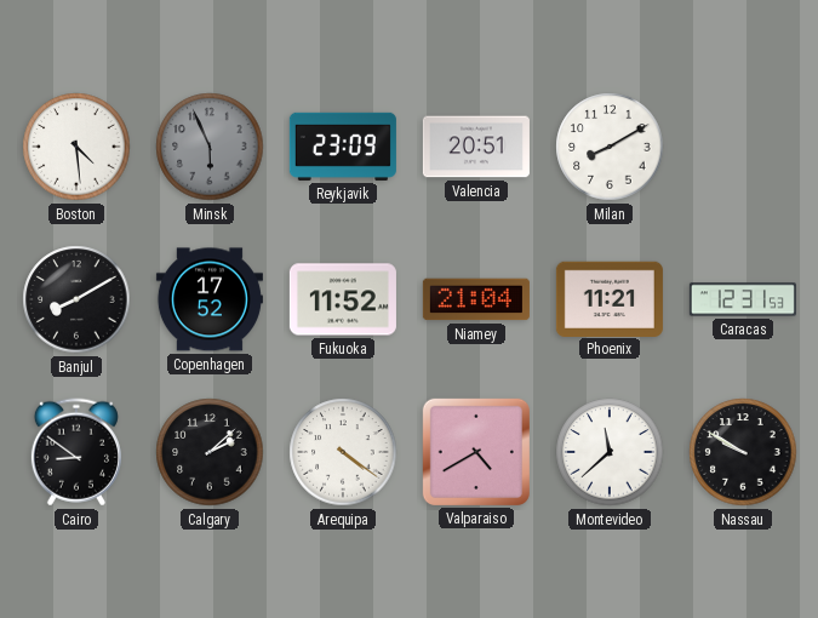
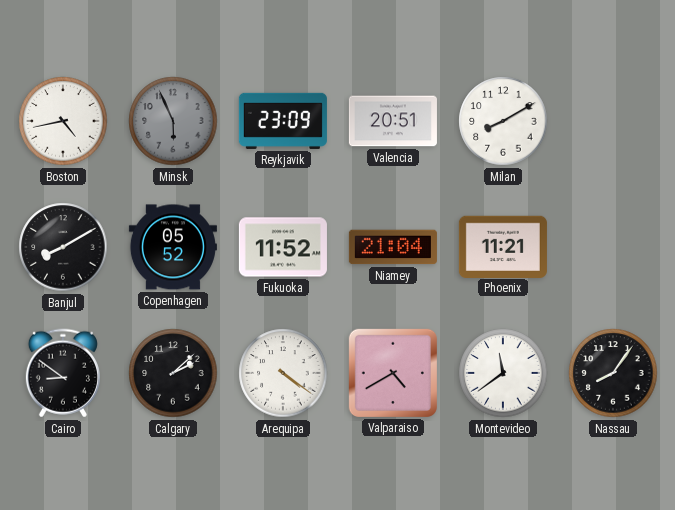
Boston: 4:29 -> 4:43 (63, 121)
Copenhagen: 17:52 -> 05:52 (173, 247)
Caracas: 12:31 -> none (743, 299)
Montevideo: 11:38 -> 11:39 (503, 373)
Nassau: 9:50 -> 8:06 (613, 373)
